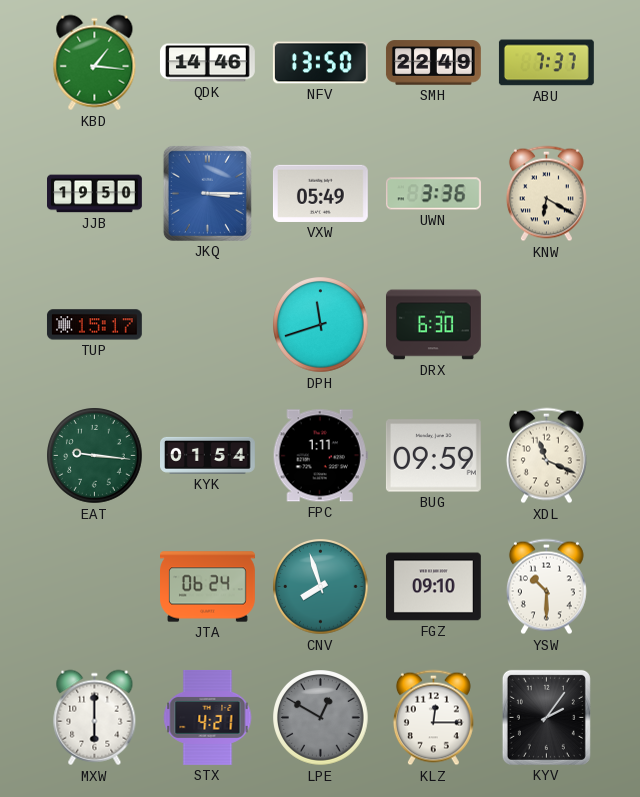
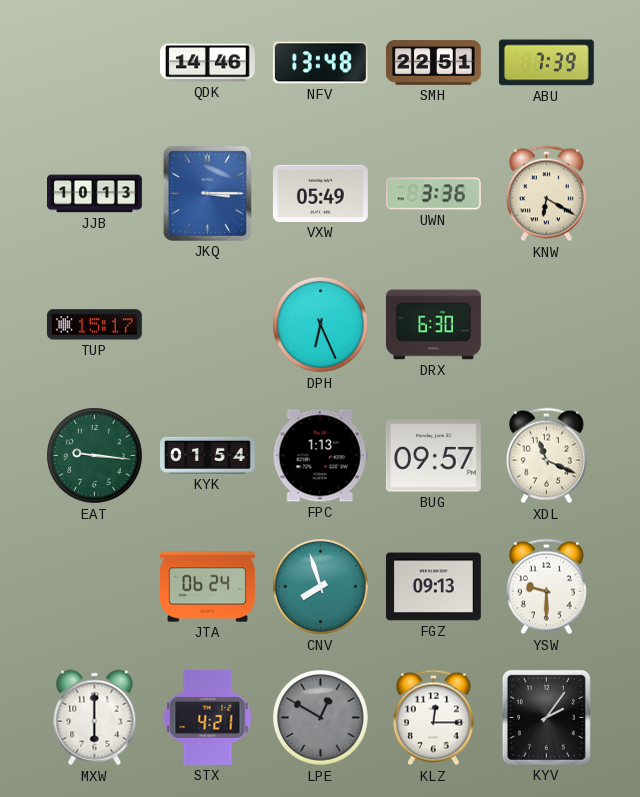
KBD: 1:16 -> none (95, 63)
NFV: 13:50 -> 13:48 (320, 63)
SMH: 22:49 -> 22:51 (434, 63)
ABU: 7:37 -> 7:39 (546, 63)
JJB: 19:50 -> 10:13 (95, 194)
DPH: 11:42 -> 6:26 (321, 325)
FPC: 1:11 -> 1:13 (320, 456)
BUG: 09:59 -> 09:57 (433, 456)
FGZ: 09:10 -> 09:13 (433, 587)
YSW: 10:30 -> 9:30 (546, 587)
